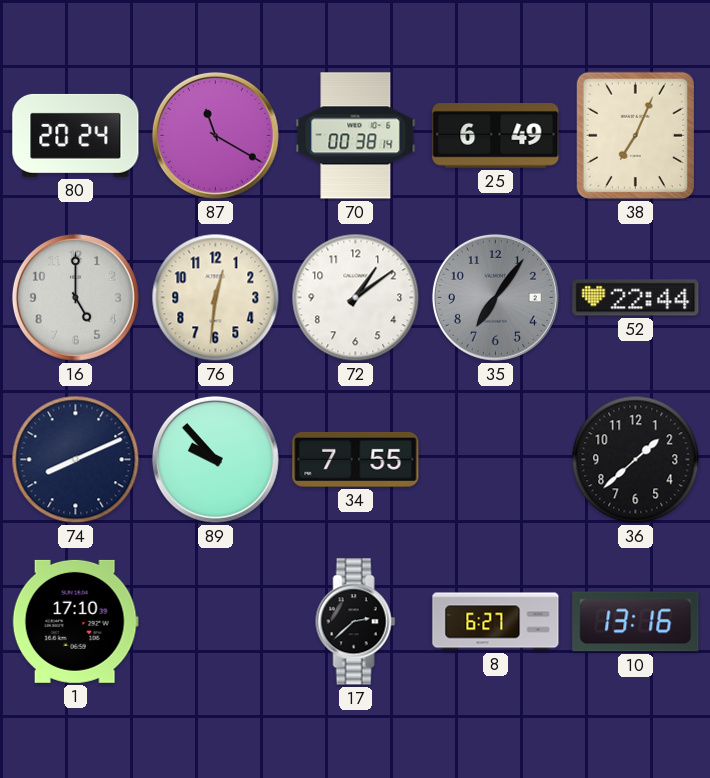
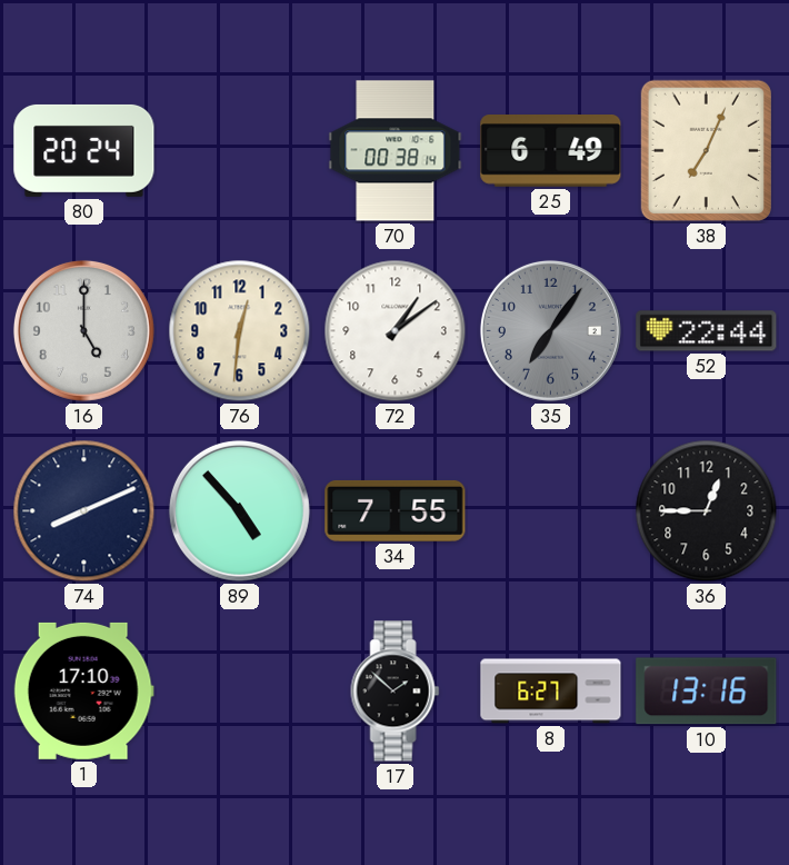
87: 11:20 -> none (215, 135)
89: 9:53 -> 4:53 (239, 510)
36: 1:38 -> 12:45 (707, 511)
17: 2:38 -> 1:52 (396, 692)
